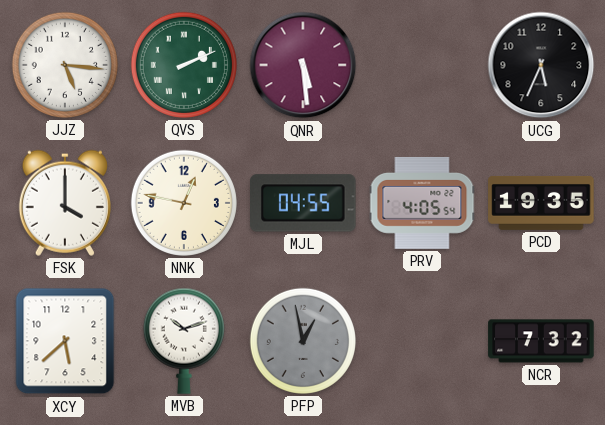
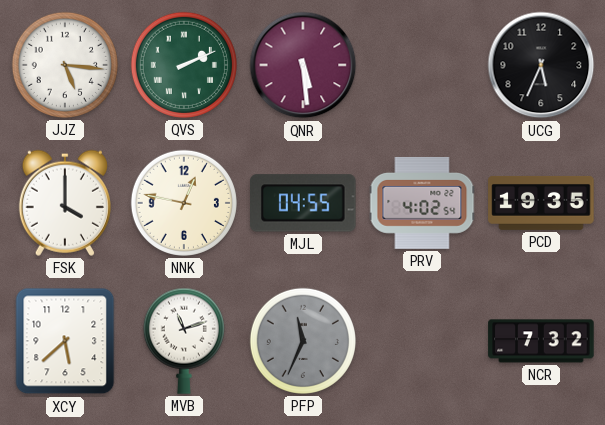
PRV: 4:05 -> 4:02 (422, 203)
MVB: 10:12 -> 11:12 (184, 341)
PFP: 12:58 -> 11:34 (303, 341)
